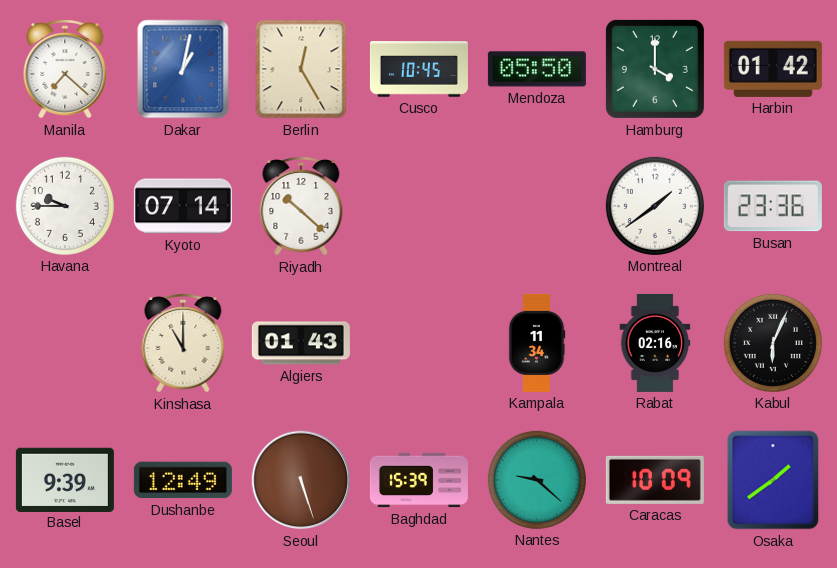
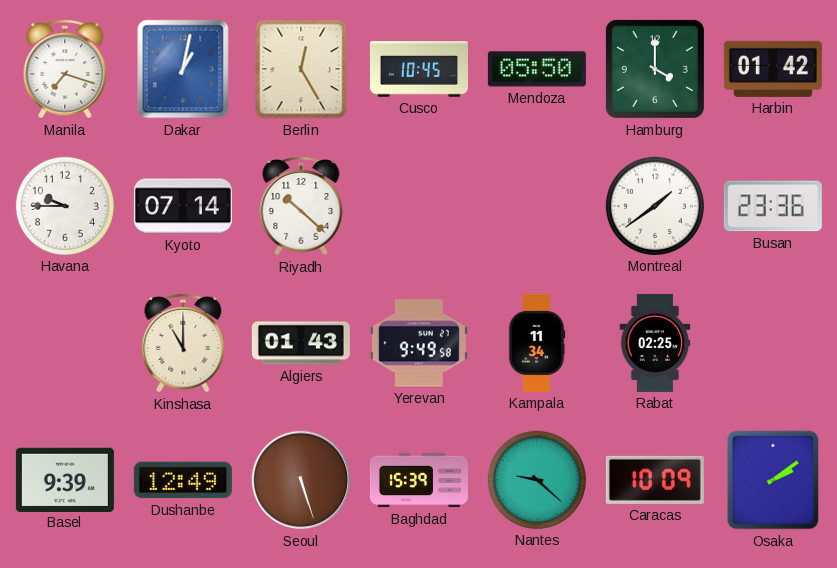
Manila: 7:22 -> 7:18 (65, 70)
Yerevan: none -> 9:49 (419, 343)
Rabat: 02:16 -> 02:25 (655, 343)
Kabul: 6:04 -> none (773, 343)
Osaka: 1:39 -> 2:09 (773, 480)
